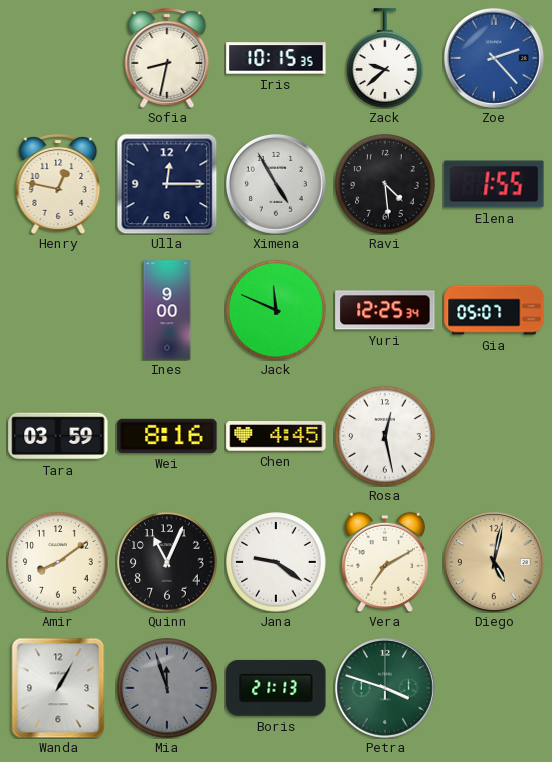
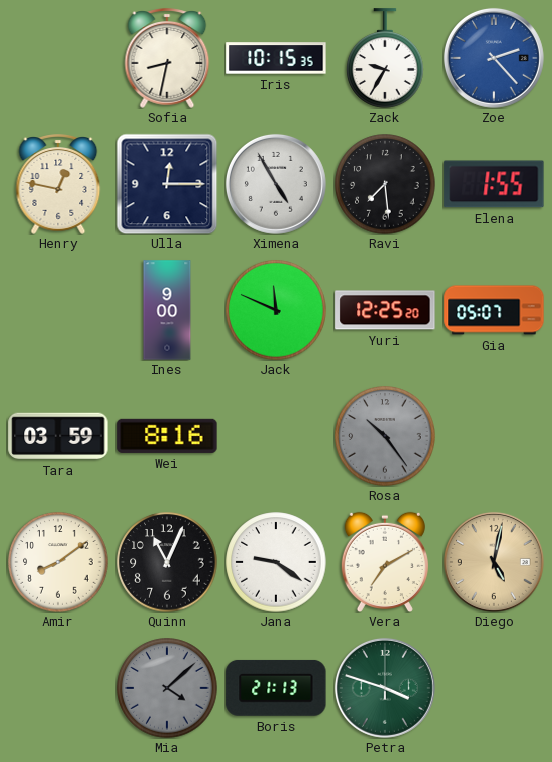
Zack: 9:38 -> 9:35 (385, 58)
Ravi: 4:29 -> 7:29 (385, 184)
Yuri: 12:25:34 -> 12:25:20 (385, 310)
Chen: 4:45 -> none (276, 436)
Rosa: 12:28 -> 10:24 (385, 436)
Rosa dial: white -> grey (385, 436)
Wanda: 1:05 -> none (58, 688)
Mia: 11:57 -> 4:08 (167, 688)
